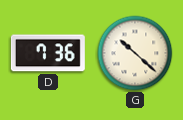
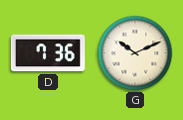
G: 10:22 -> 10:11 (135, 53)
